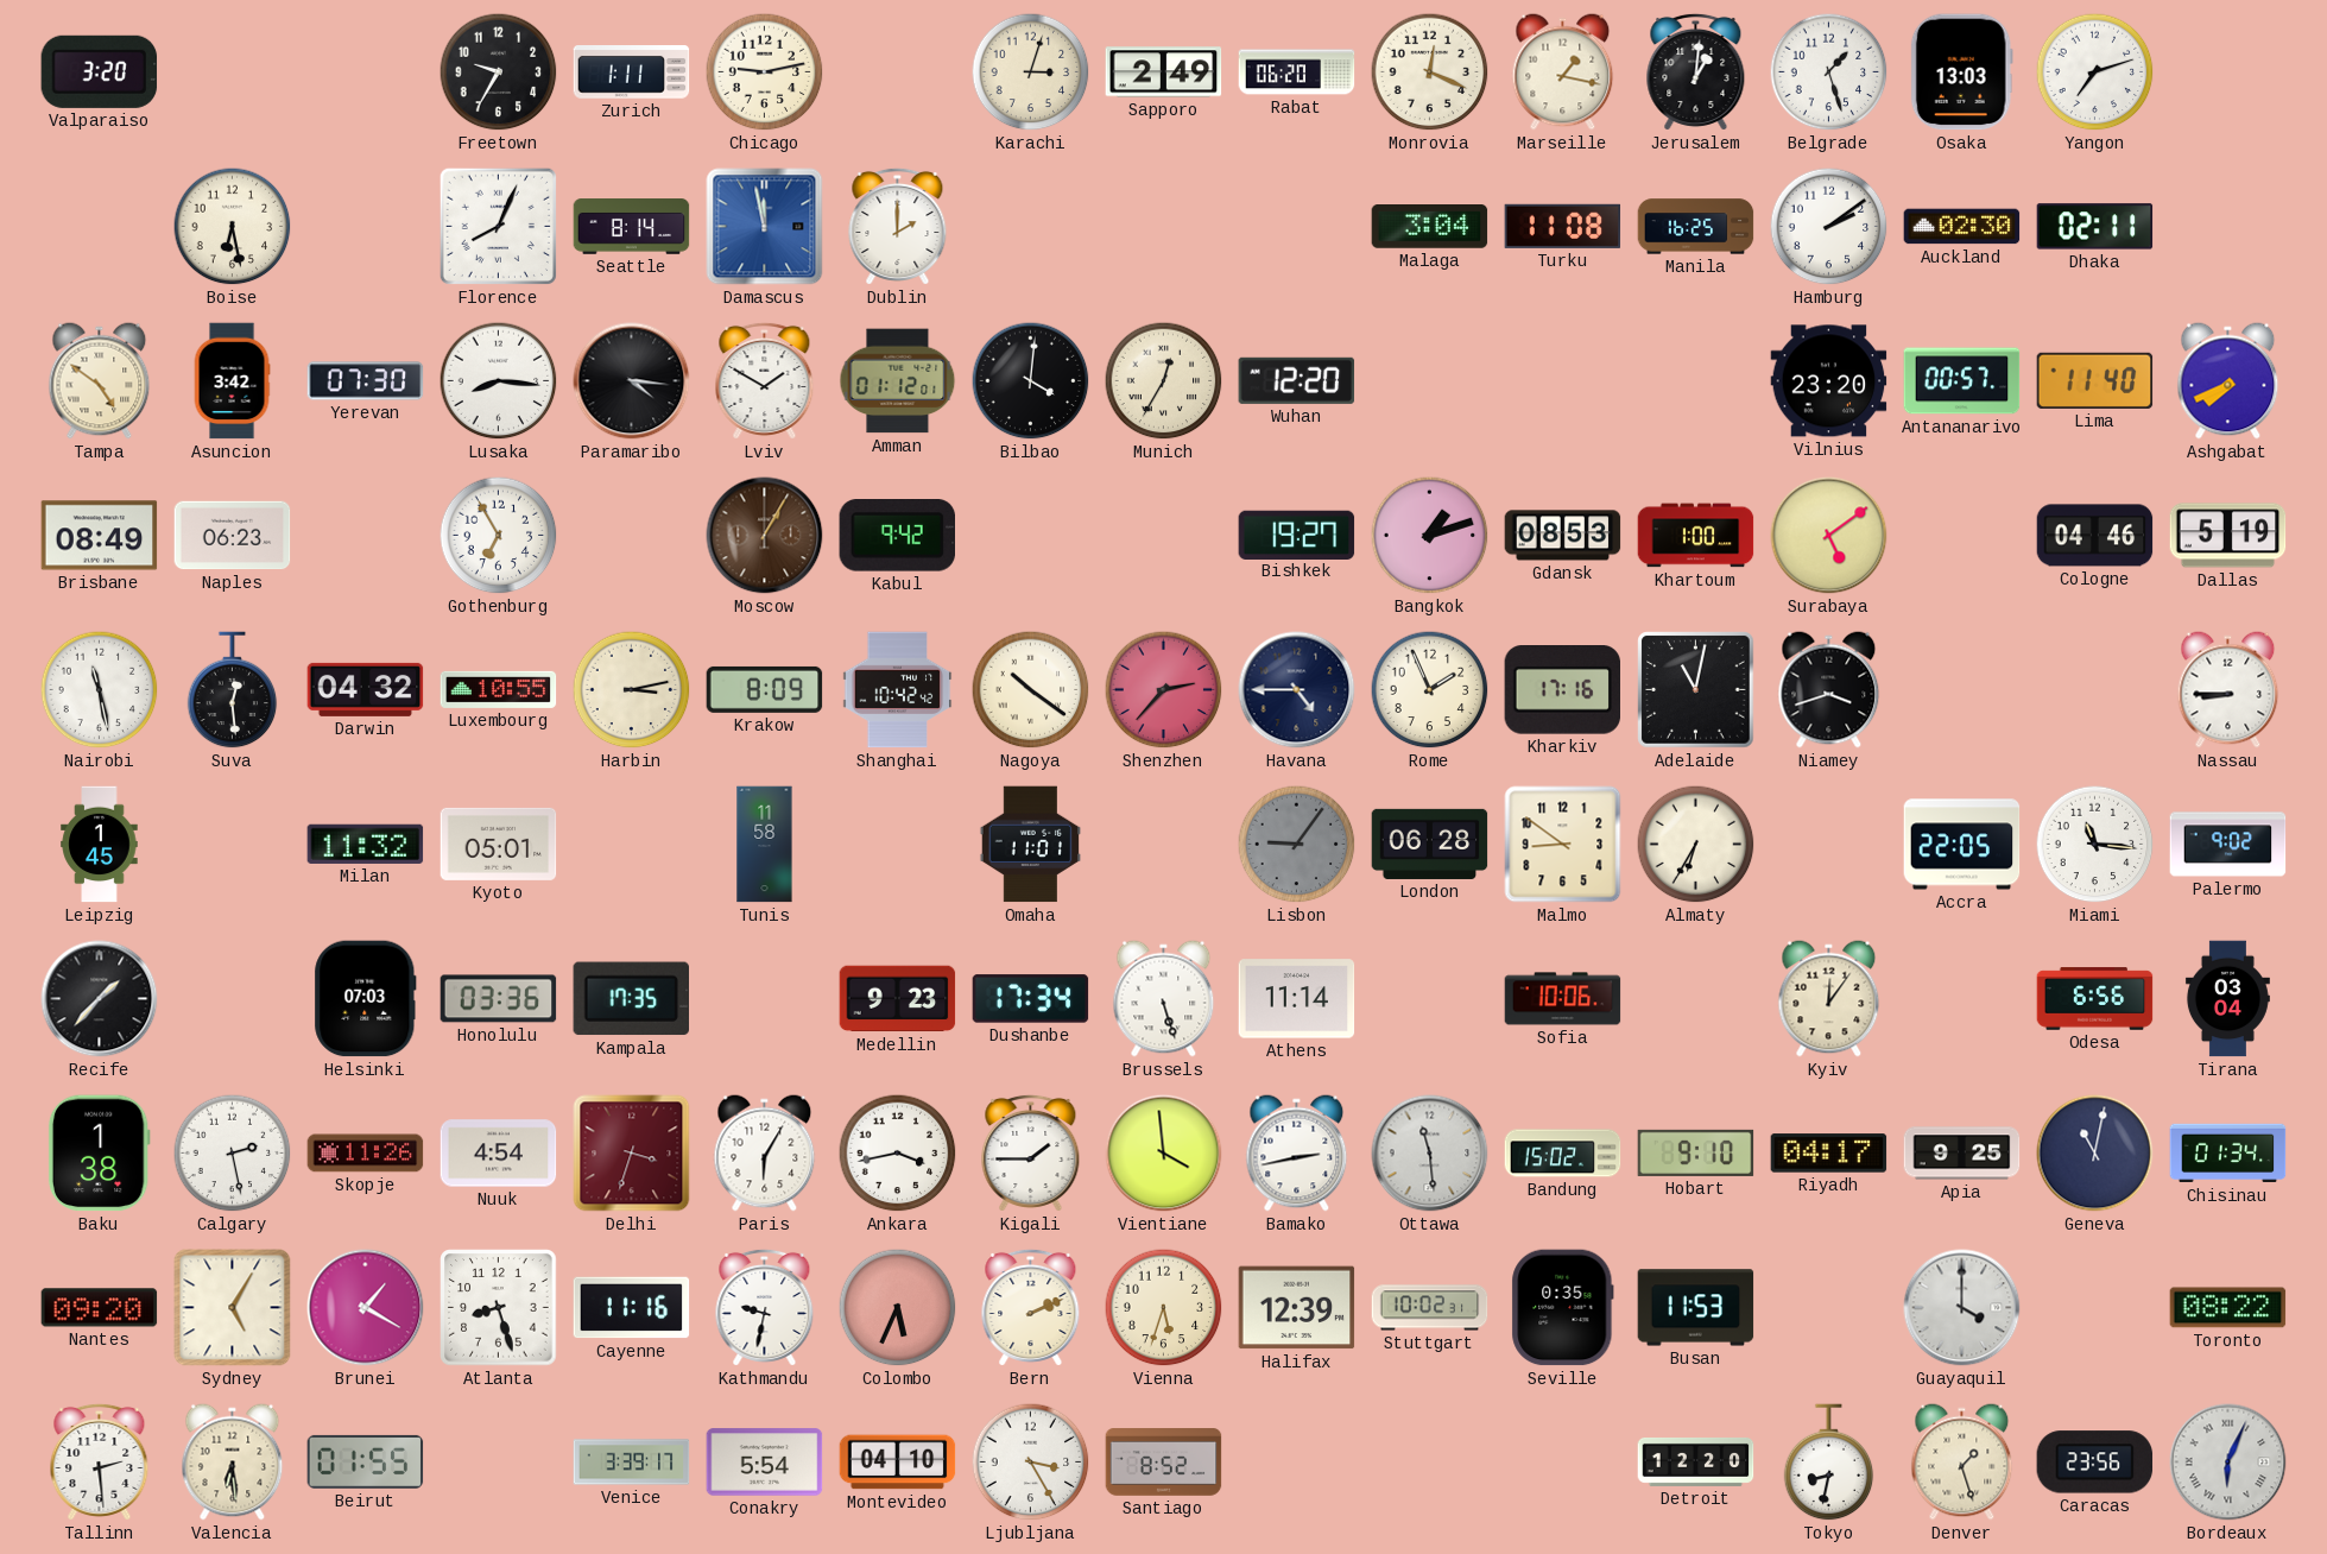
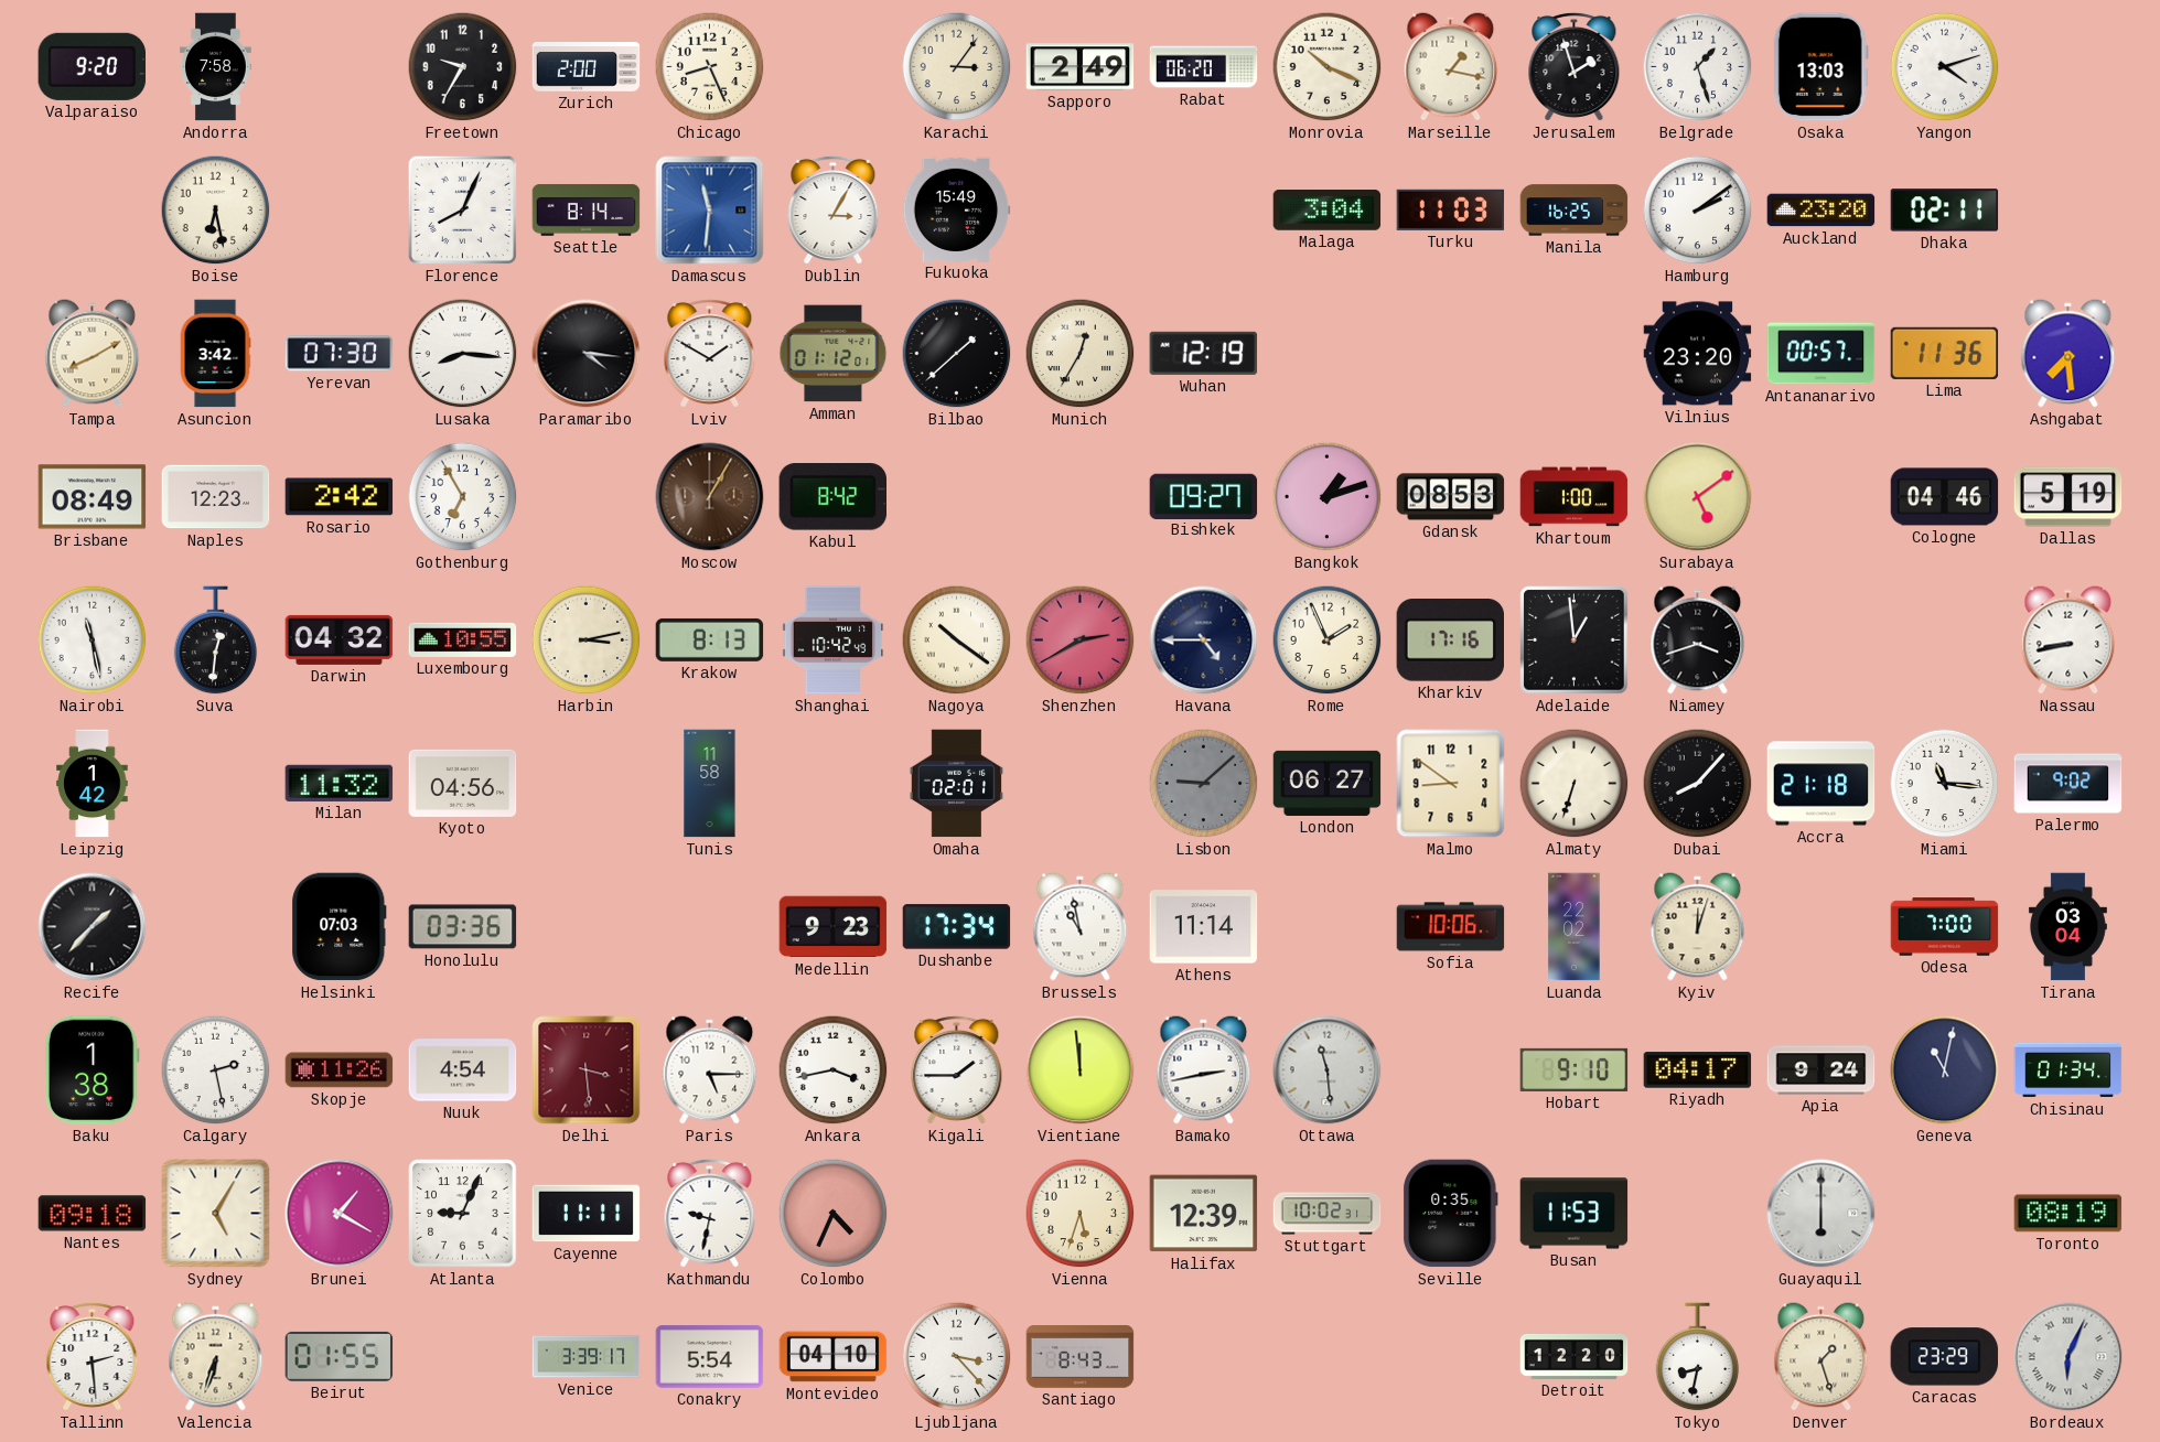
Valparaiso: 3:20 -> 9:20 (93, 66)
Andorra: none -> 7:58 (216, 67)
Zurich: 1:11 -> 2:00 (587, 67)
Chicago: 9:13 -> 8:26 (710, 67)
Karachi: 3:03 -> 3:06 (957, 67)
Monrovia: 12:19 -> 10:19 (1328, 67)
Jerusalem: 1:01 -> 1:57 (1575, 66)
Yangon: 7:12 -> 4:12 (1945, 67)
Damascus: 11:58 -> 11:31 (710, 211)
Dublin: 2:00 -> 3:05 (834, 209)
Fukuoka: none -> 15:49 (956, 209)
Turku: 11:08 -> 11:03 (1451, 209)
Auckland: 02:30 -> 23:20 (1822, 211)
Tampa: 4:51 -> 8:10 (93, 354)
Bilbao: 4:01 -> 1:38 (957, 354)
Wuhan: 12:20 -> 12:19 (1204, 353)
Lima: 11:40 -> 11:36 (1945, 353)
Ashgabat: 7:41 -> 7:29 (2068, 354)
Naples: 06:23 -> 12:23 (216, 497)
Rosario: none -> 2:42 (340, 497)
Kabul: 9:42 -> 8:42 (832, 497)
Bishkek: 19:27 -> 09:27 (1204, 496)
Suva: 12:29 -> 12:31 (216, 641)
Krakow: 8:09 -> 8:13 (710, 639)
Shanghai: 10:42:42 -> 10:42:49 (834, 641)
Shenzhen: 2:37 -> 2:40 (1081, 641)
Adelaide: 11:02 -> 12:59 (1575, 641)
Nassau: 8:45 -> 8:43 (2068, 641)
Leipzig: 1:45 -> 1:42 (93, 784)
Kyoto: 05:01 -> 04:56 (463, 783)
Omaha: 11:01 -> 02:01 (956, 784)
Lisbon: 9:06 -> 9:08 (1204, 784)
London: 06:28 -> 06:27 (1328, 783)
Almaty: 6:35 -> 6:33 (1575, 784)
Dubai: none -> 8:07 (1698, 784)
Accra: 22:05 -> 21:18 (1822, 784)
Kampala: 17:35 -> none (631, 999)
Brussels: 5:27 -> 10:58 (1081, 927)
Luanda: none -> 22:02 (1575, 927)
Kyiv: 12:06 -> 12:03 (1698, 927)
Odesa: 6:56 -> 7:00 (1945, 927)
Delhi: 3:33 -> 3:29 (587, 1070)
Paris: 6:05 -> 5:15 (710, 1070)
Vientiane: 3:59 -> 11:59 (1081, 1070)
Bandung: 15:02 -> none (1563, 1154)
Apia: 9:25 -> 9:24 (1822, 1070)
Nantes: 09:20 -> 09:18 (93, 1214)
Atlanta: 8:27 -> 9:04 (463, 1214)
Cayenne: 11:16 -> 11:11 (587, 1214)
Colombo: 5:34 -> 4:34 (834, 1214)
Bern: 2:11 -> none (1031, 1307)
Guayaquil: 4:00 -> 6:00 (1822, 1214)
Toronto: 08:22 -> 08:19 (2068, 1214)
Valencia: 6:29 -> 6:33 (216, 1357)
Ljubljana: 3:25 -> 3:23 (957, 1357)
Santiago: 8:52 -> 8:43 (1081, 1357)
Caracas: 23:56 -> 23:29 (1945, 1357)
